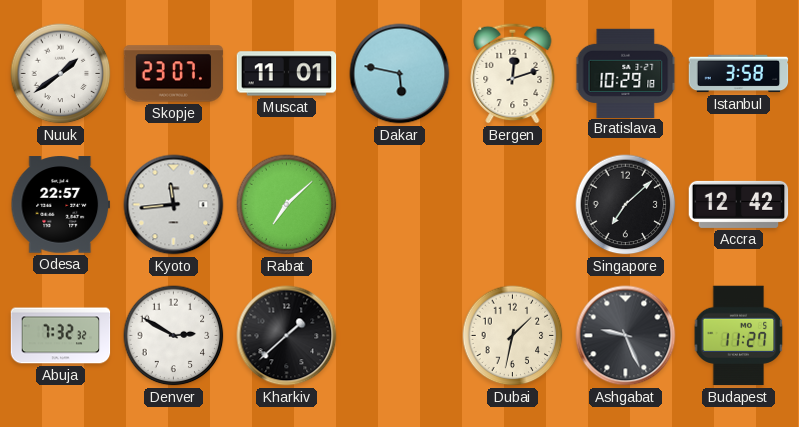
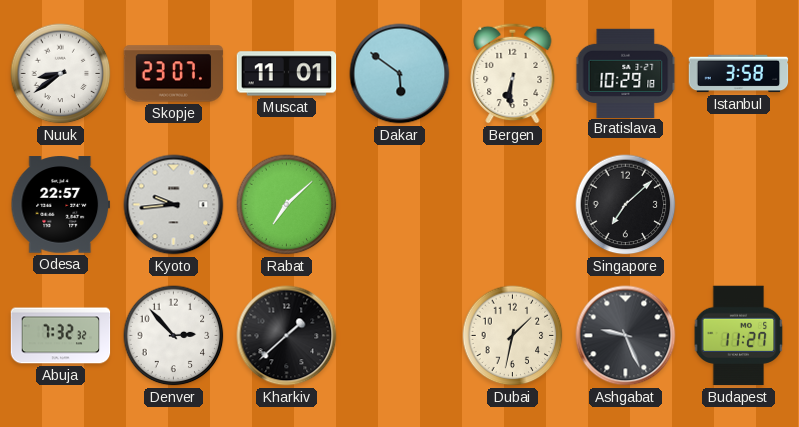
Nuuk: 1:39 -> 8:39 (61, 74)
Dakar: 5:47 -> 5:51 (400, 74)
Bergen: 12:12 -> 6:31 (513, 73)
Kyoto: 11:44 -> 9:44 (174, 205)
Accra: 12:42 -> none (739, 204)
Denver: 2:50 -> 2:53 (174, 336)
